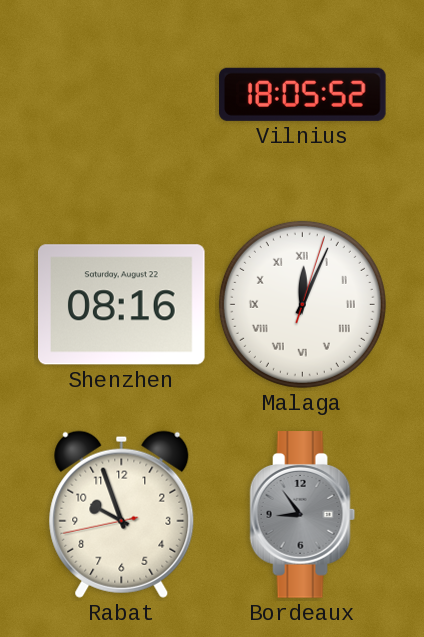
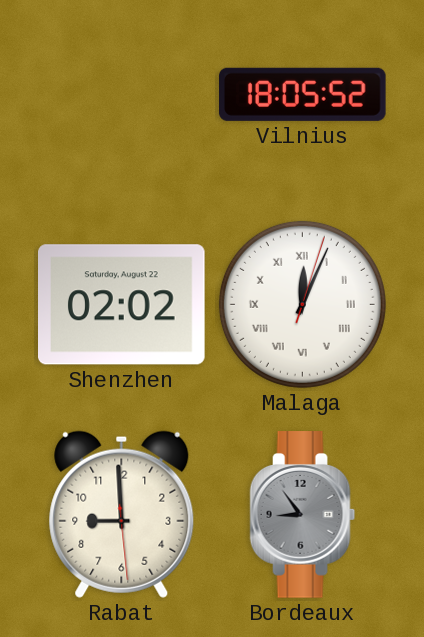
Shenzhen: 08:16 -> 02:02 (122, 305)
Rabat: 9:56 -> 8:59 (122, 514)
